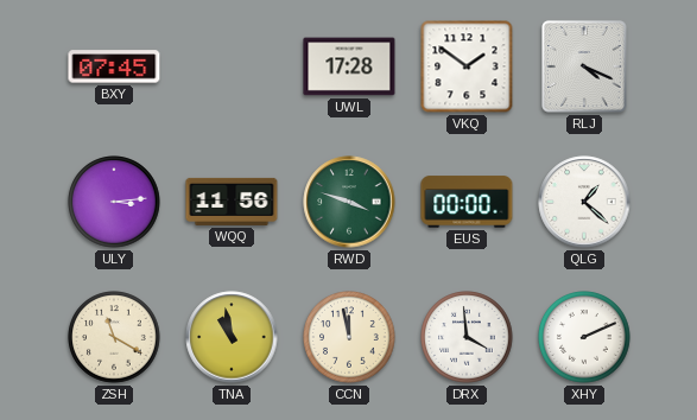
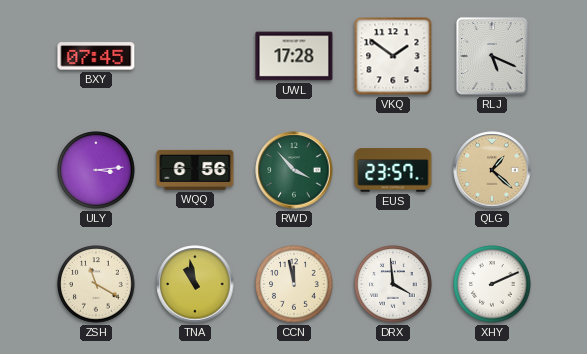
RLJ: 4:19 -> 5:19 (492, 56)
WQQ: 11:56 -> 6:56 (195, 170)
RWD: 3:48 -> 3:53 (294, 170)
EUS: 00:00 -> 23:57 (393, 170)
QLG dial: white -> champagne (492, 170)
